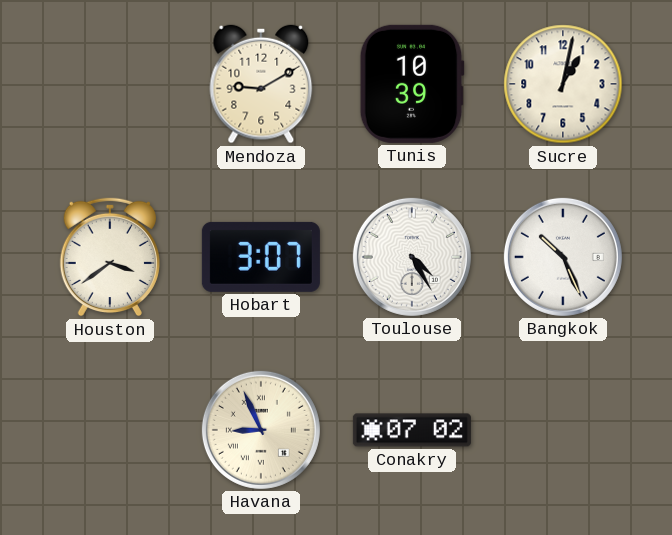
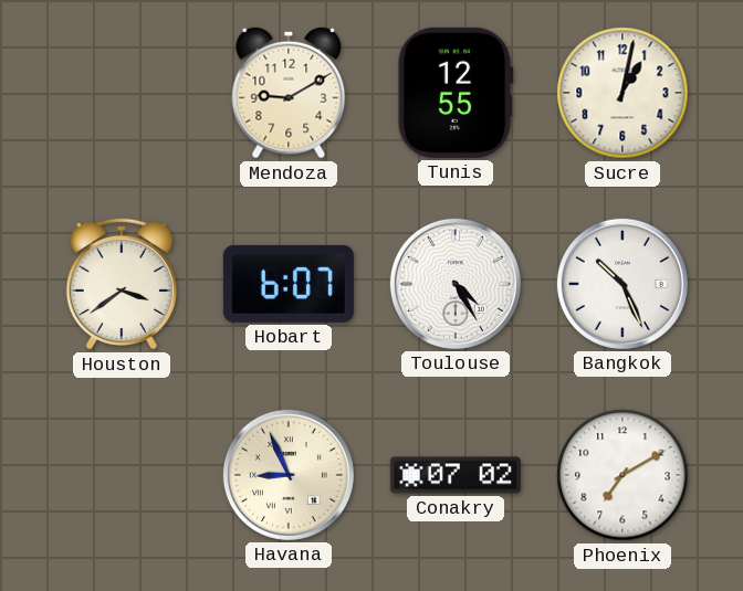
Tunis: 10:39 -> 12:55 (456, 93)
Hobart: 3:07 -> 6:07 (289, 284)
Phoenix: none -> 7:10 (622, 475)
